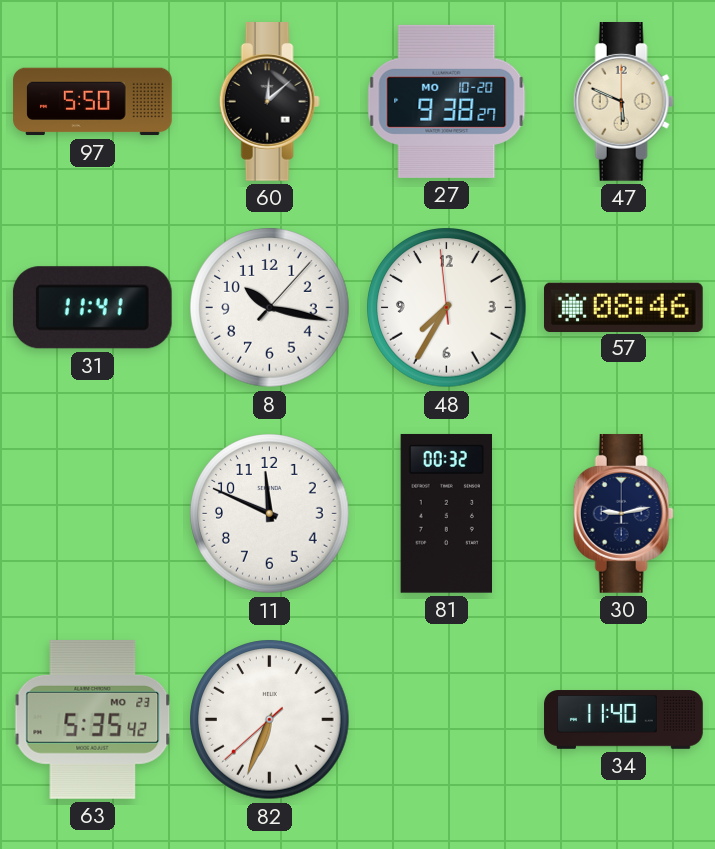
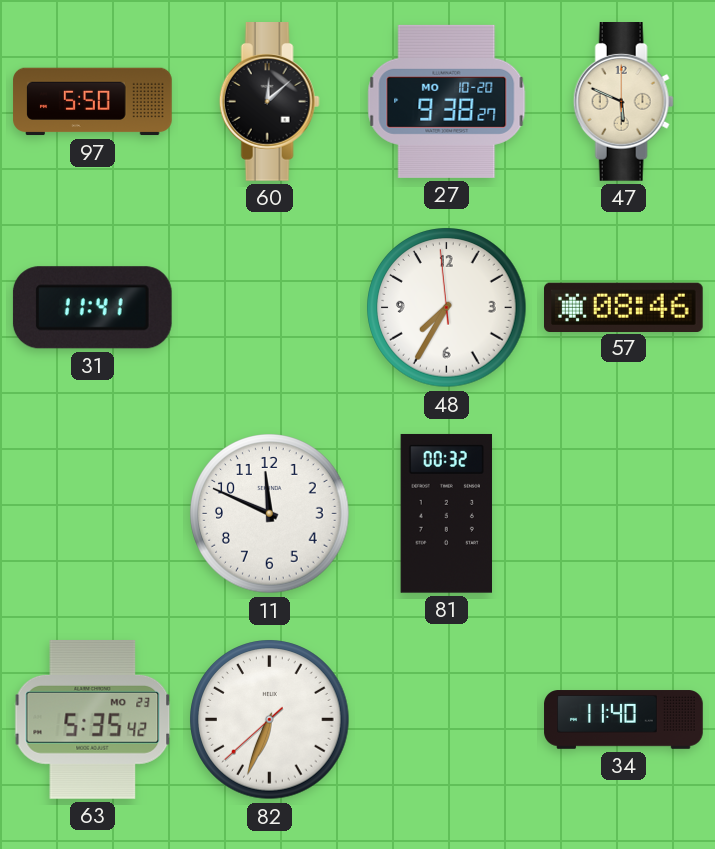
8: 10:17 -> none (270, 308)
30: 9:13 -> none (623, 514)
